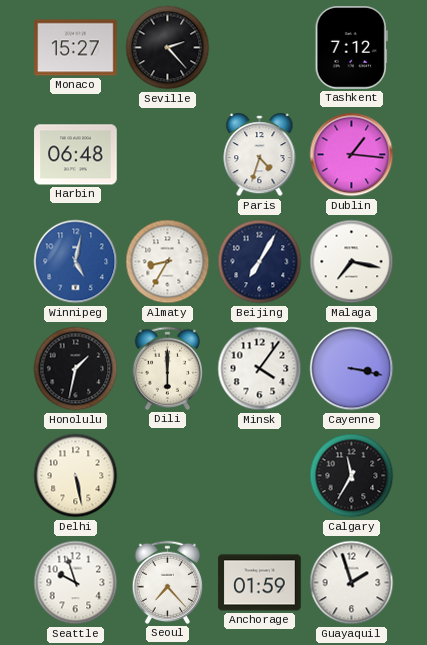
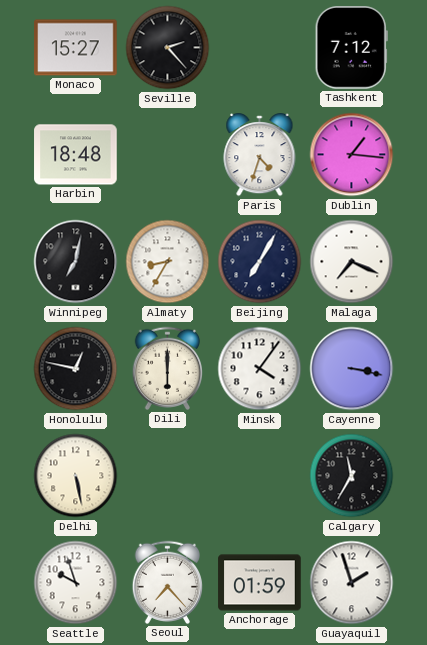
Harbin: 06:48 -> 18:48 (76, 155)
Winnipeg: 5:02 -> 7:02 (76, 262)
Winnipeg dial: blue -> black (76, 262)
Malaga: 7:17 -> 7:19 (352, 262)
Honolulu: 1:32 -> 12:47 (76, 369)
